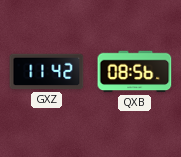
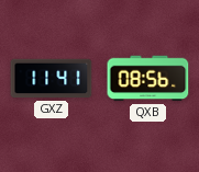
GXZ: 11:42 -> 11:41 (52, 79)
